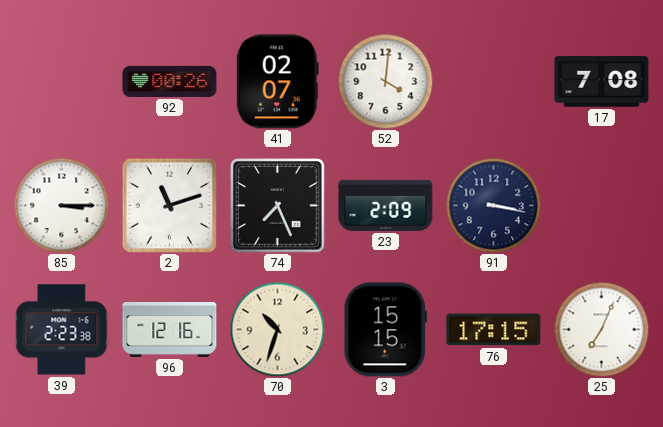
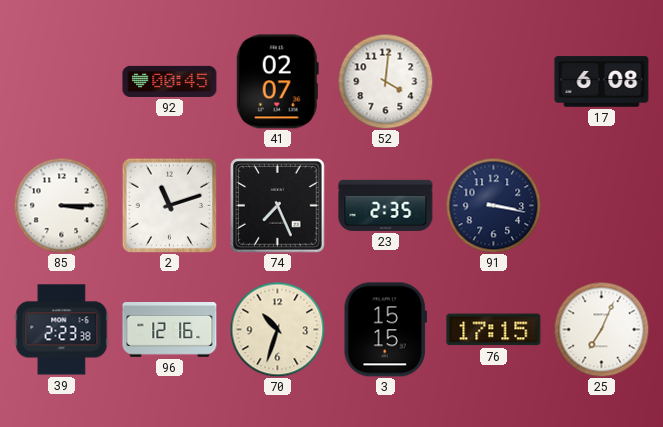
92: 00:26 -> 00:45 (170, 81)
17: 7:08 -> 6:08 (602, 82)
23: 2:09 -> 2:35 (386, 205)
